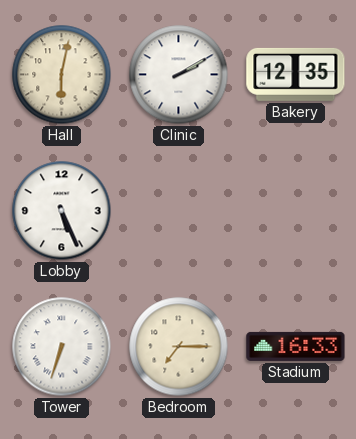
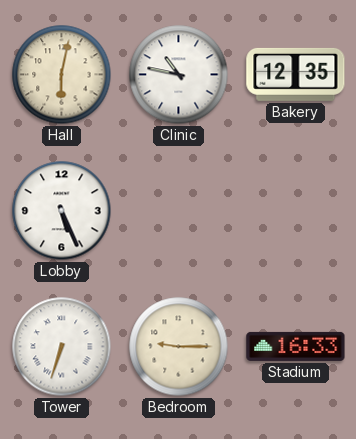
Clinic: 2:10 -> 10:47 (179, 75)
Bedroom: 7:15 -> 9:15 (179, 347)
